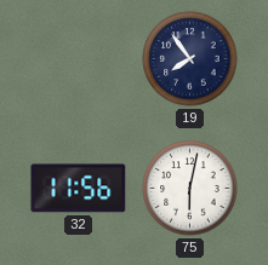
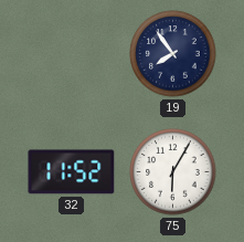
32: 11:56 -> 11:52 (72, 172)
75: 6:02 -> 6:05 (173, 172)
